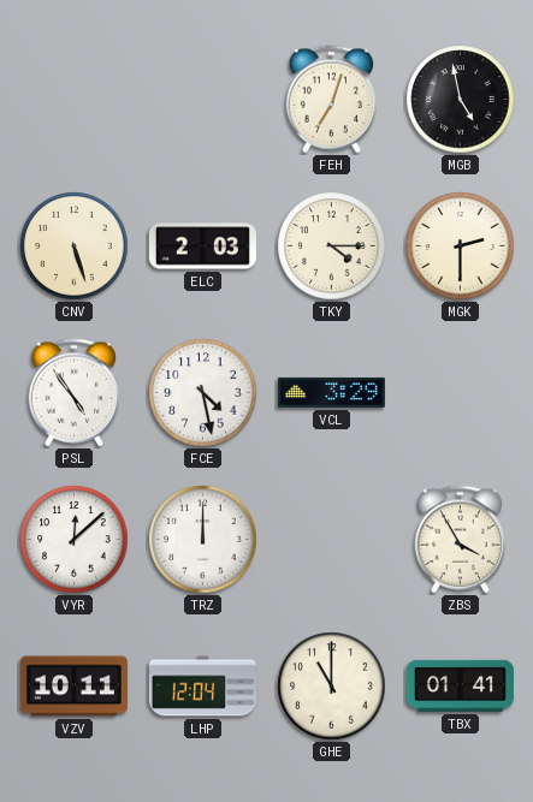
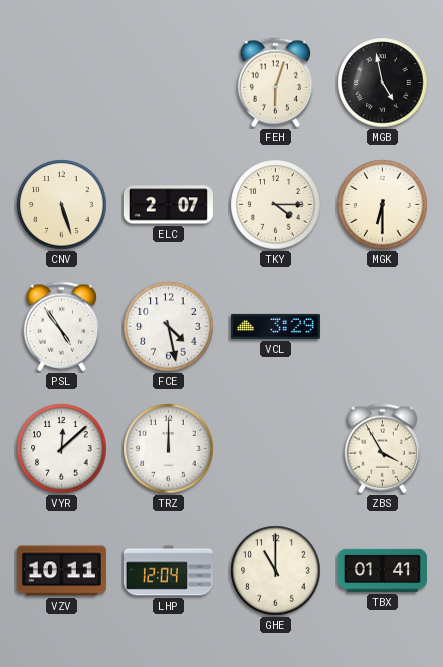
FEH: 7:03 -> 6:03 (276, 83)
ELC: 2:03 -> 2:07 (168, 205)
MGK: 2:30 -> 6:30 (383, 205)
